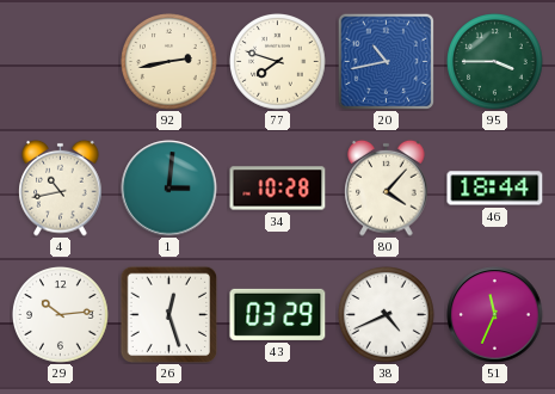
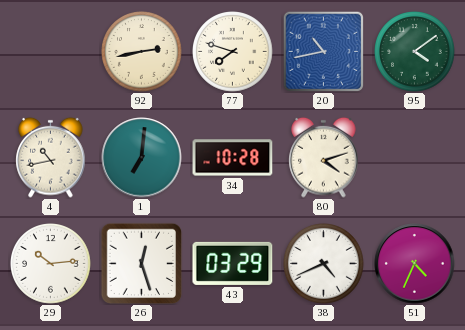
95: 3:45 -> 4:09 (415, 52)
1: 3:01 -> 7:01 (142, 158)
80: 4:07 -> 4:12 (324, 157)
46: 18:44 -> none (495, 189)
51: 11:34 -> 4:34 (415, 264)
